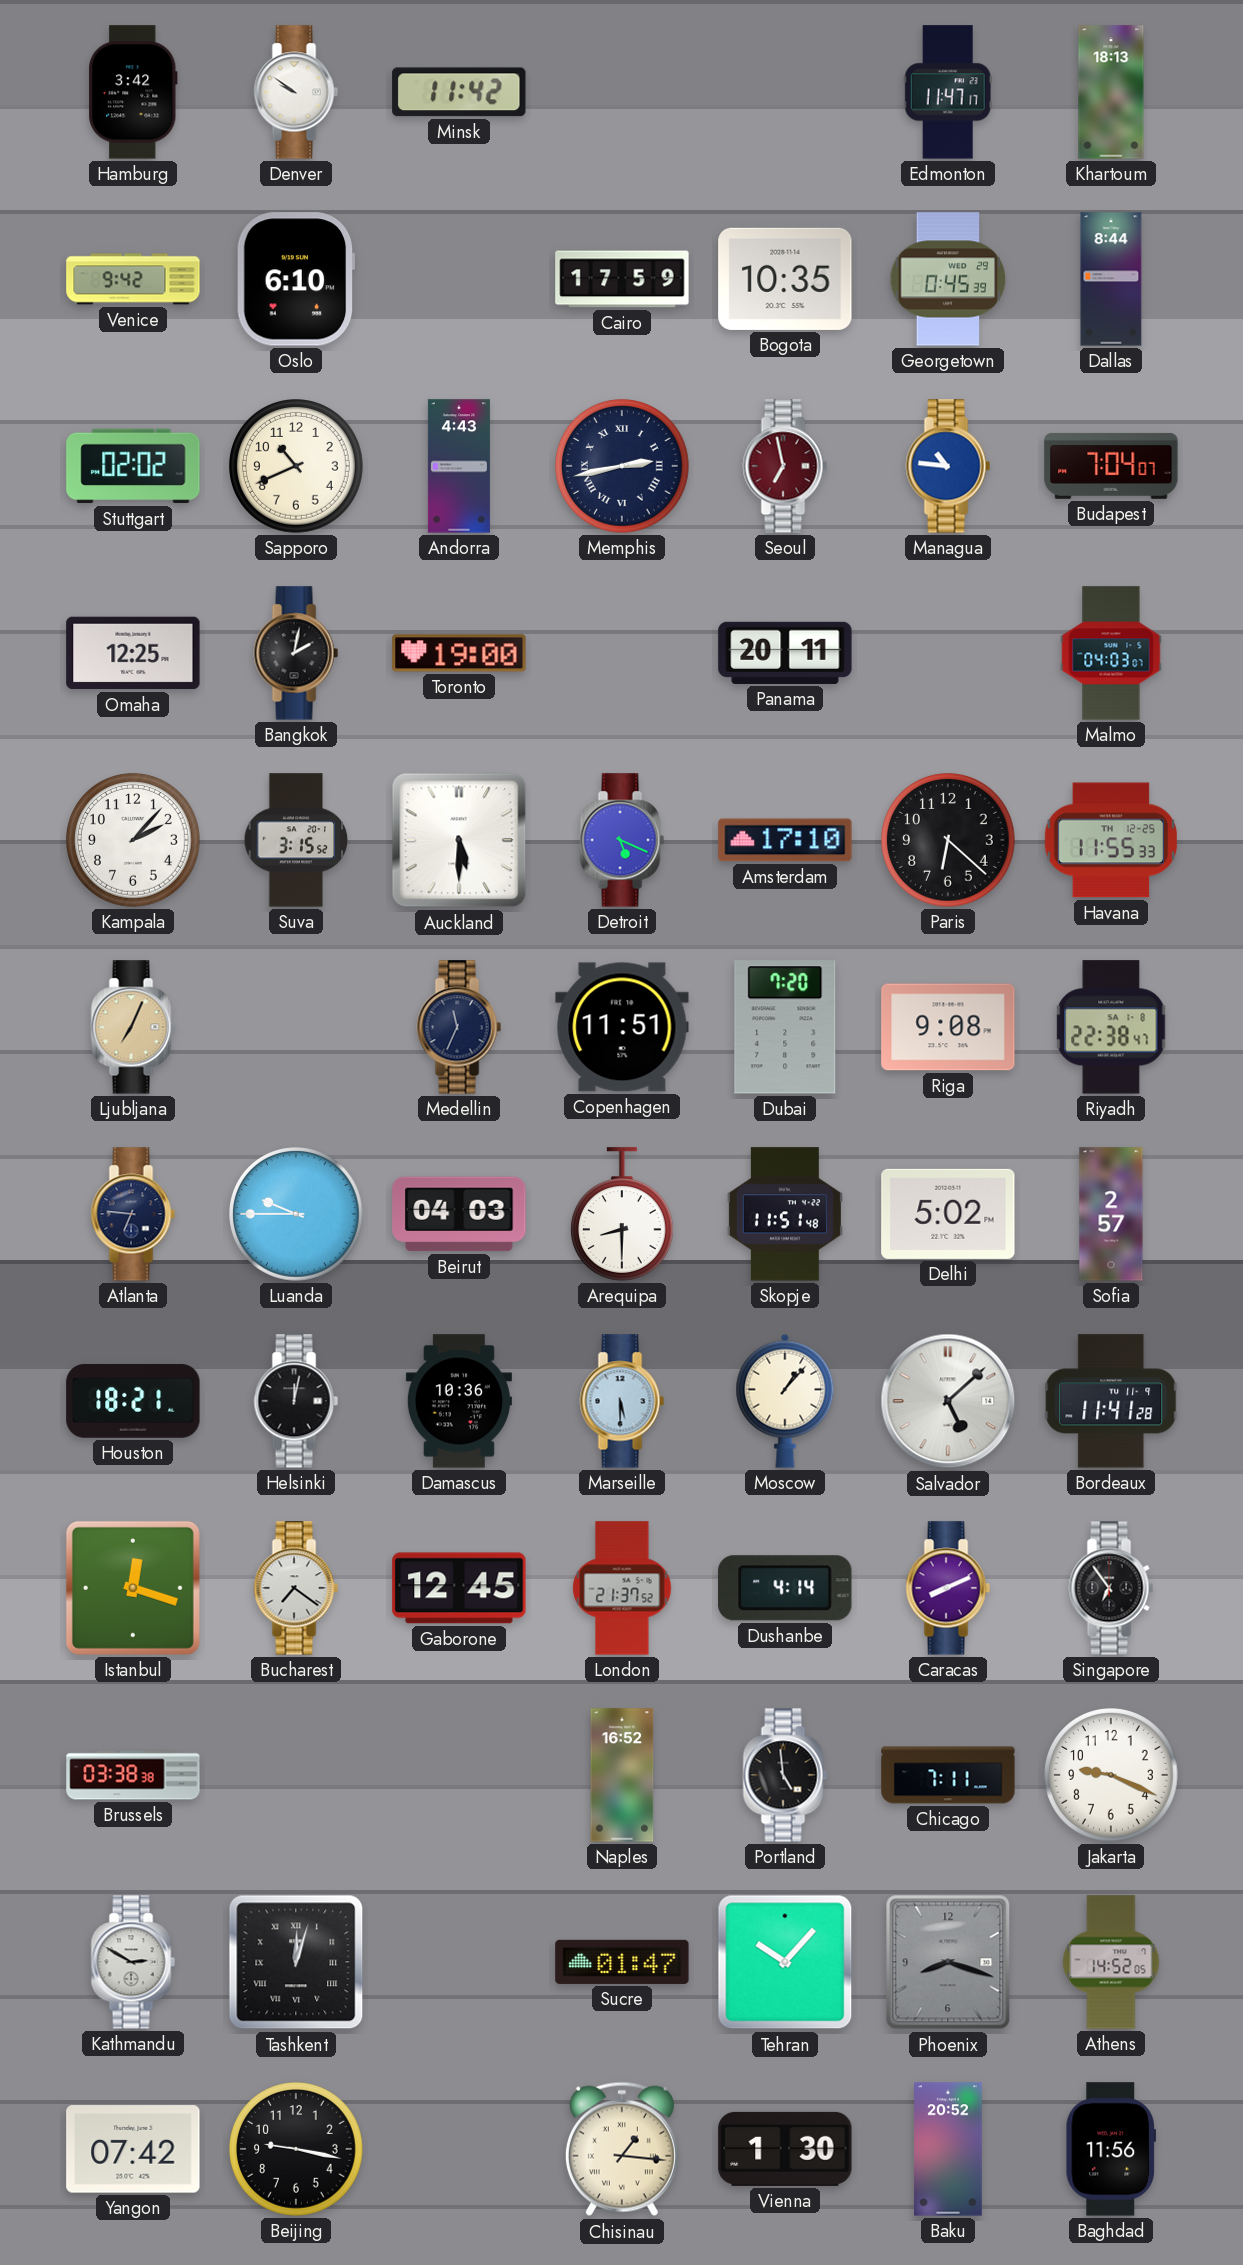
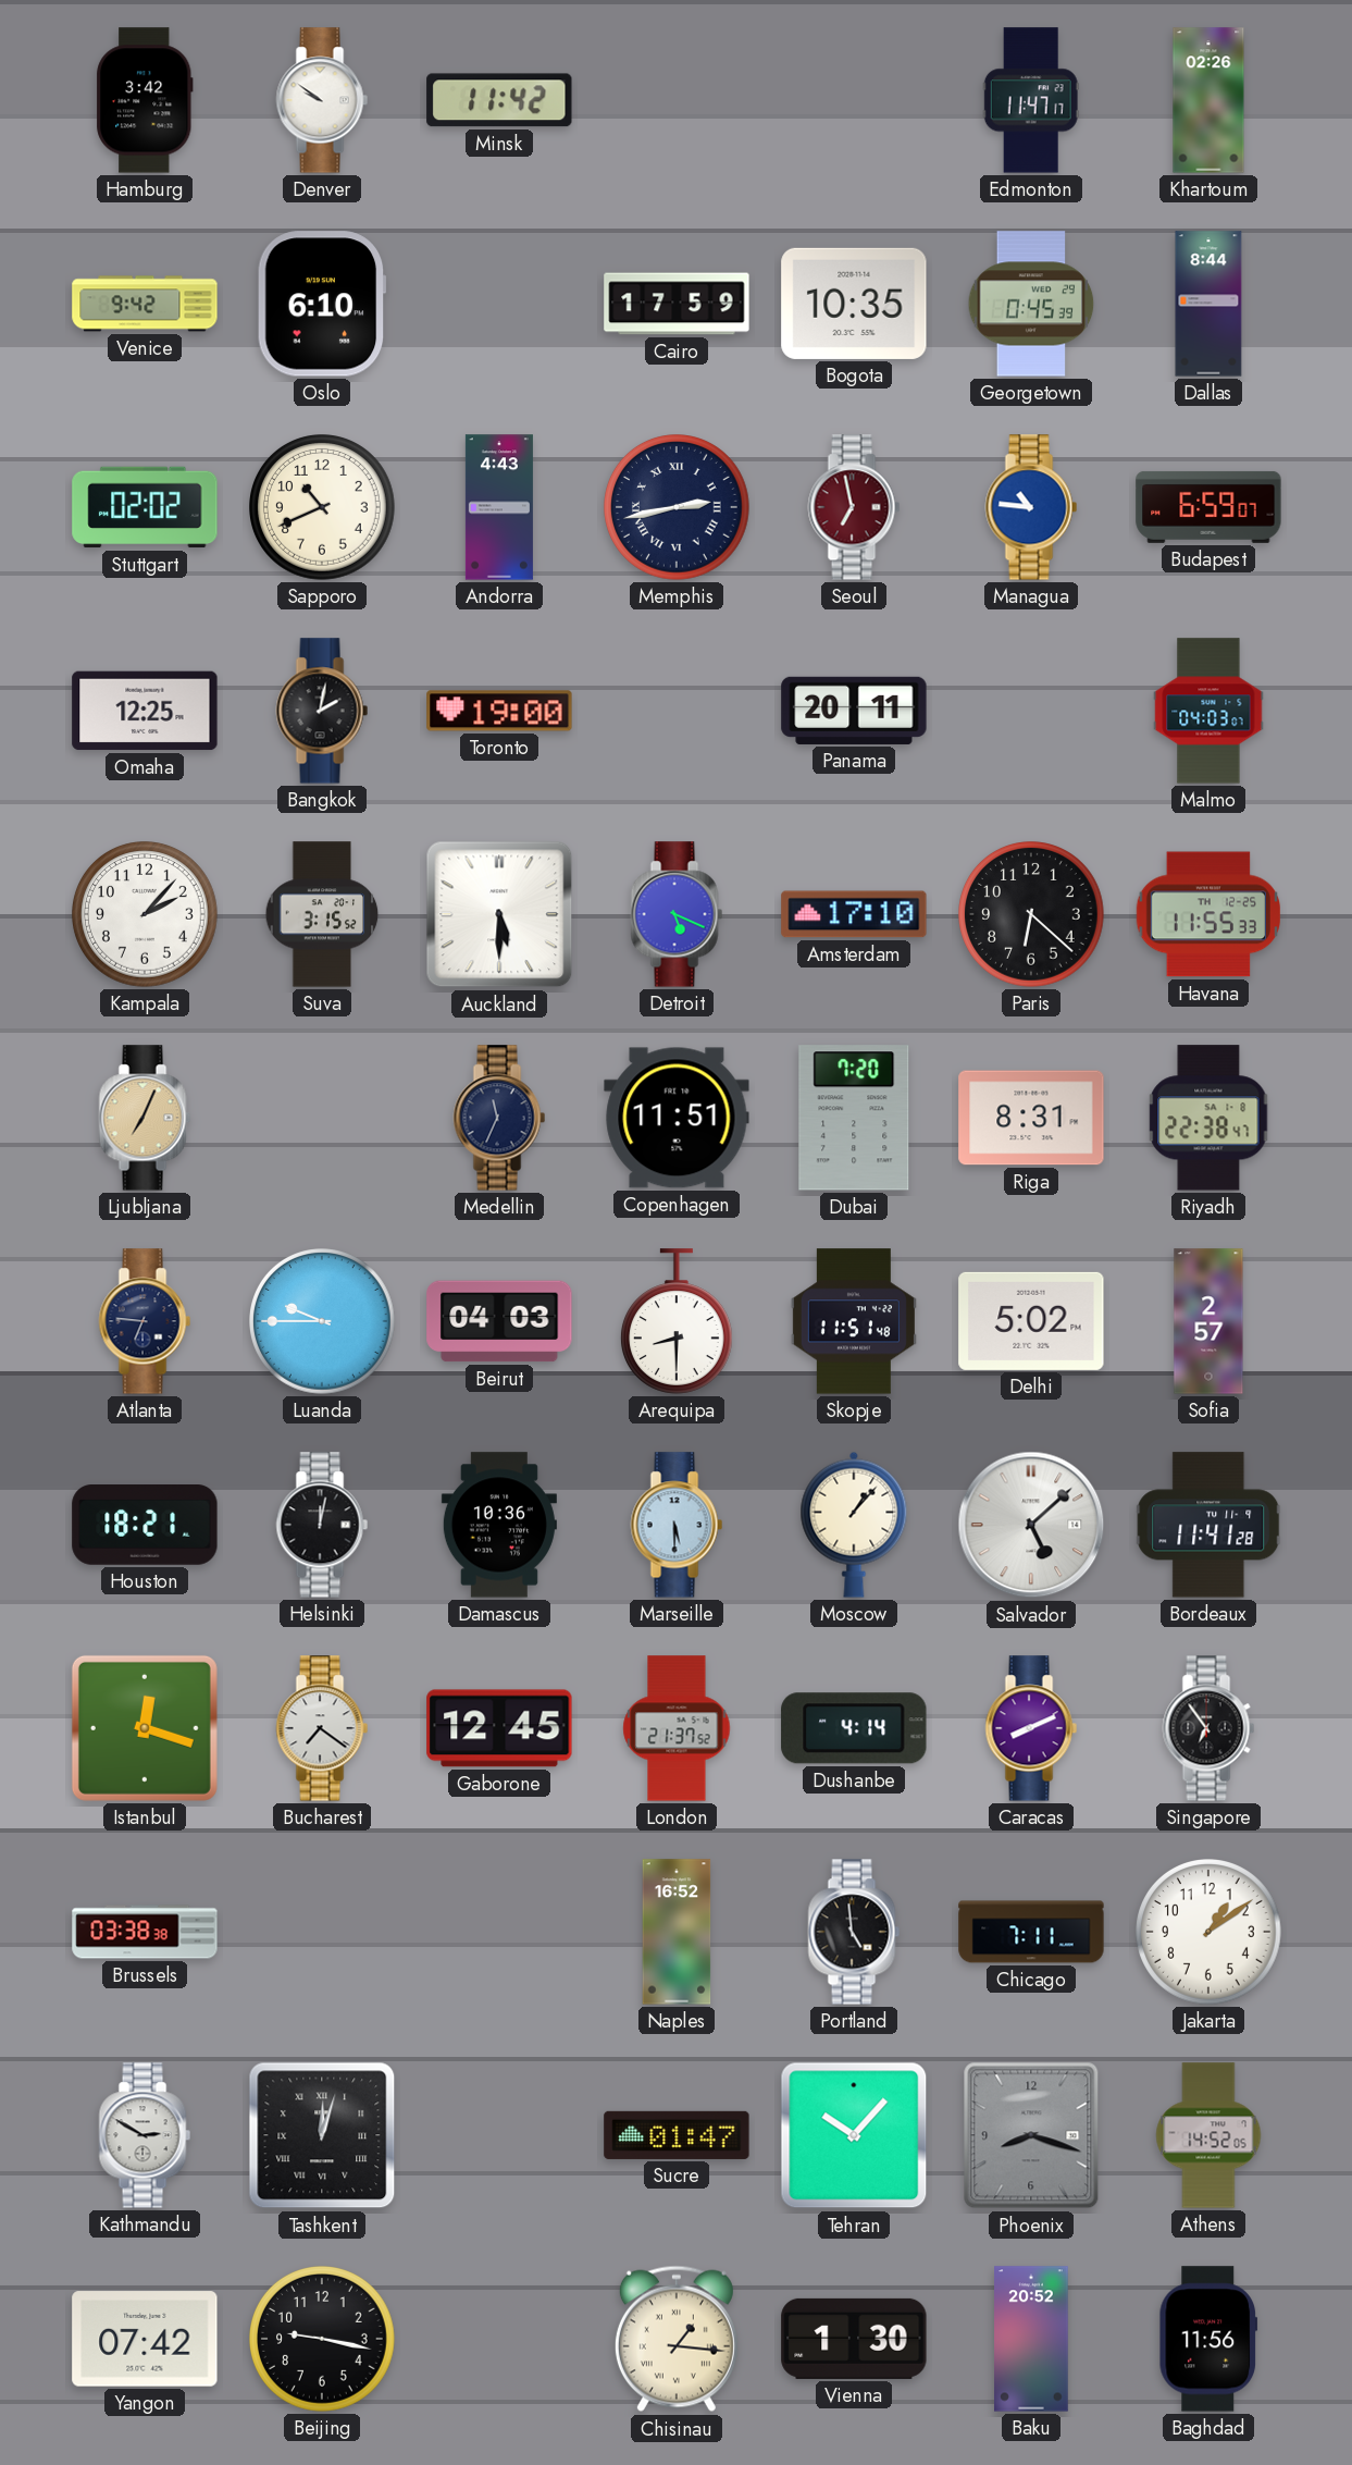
Khartoum: 18:13 -> 02:26 (1208, 100)
Budapest: 7:04 -> 6:59 (1208, 507)
Riga: 9:08 -> 8:31 (1031, 1118)
Jakarta: 9:19 -> 1:09 (1210, 1933)
